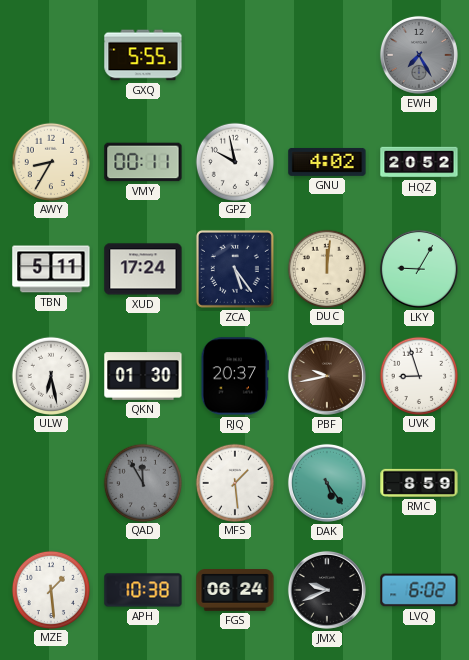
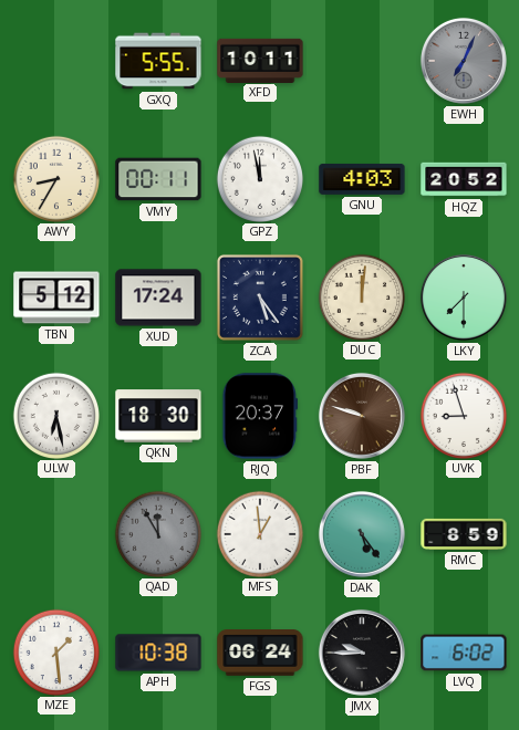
XFD: none -> 10:11 (260, 60)
EWH: 7:25 -> 7:04 (464, 61)
GPZ: 9:58 -> 11:58 (259, 178)
GNU: 4:02 -> 4:03 (362, 179)
TBN: 5:11 -> 5:12 (56, 298)
LKY: 9:05 -> 7:30 (464, 298)
QKN: 01:30 -> 18:30 (158, 416)
PBF: 9:43 -> 9:48 (362, 416)
MFS: 1:29 -> 12:59 (259, 533)
JMX: 9:41 -> 9:45 (362, 653)
